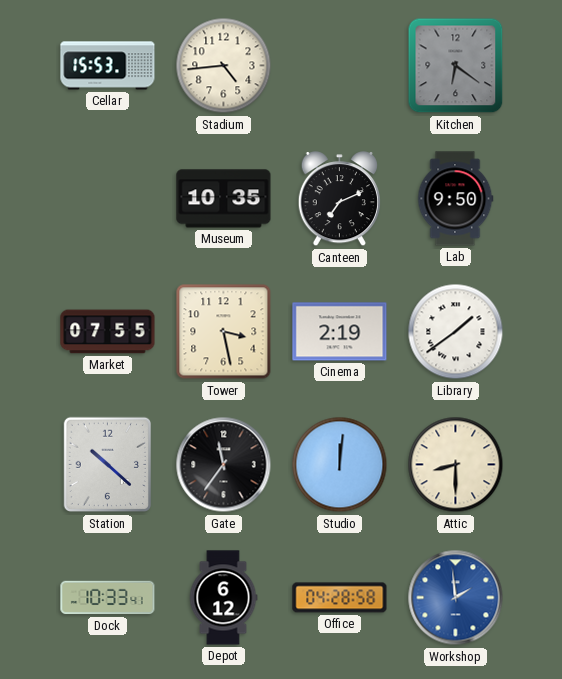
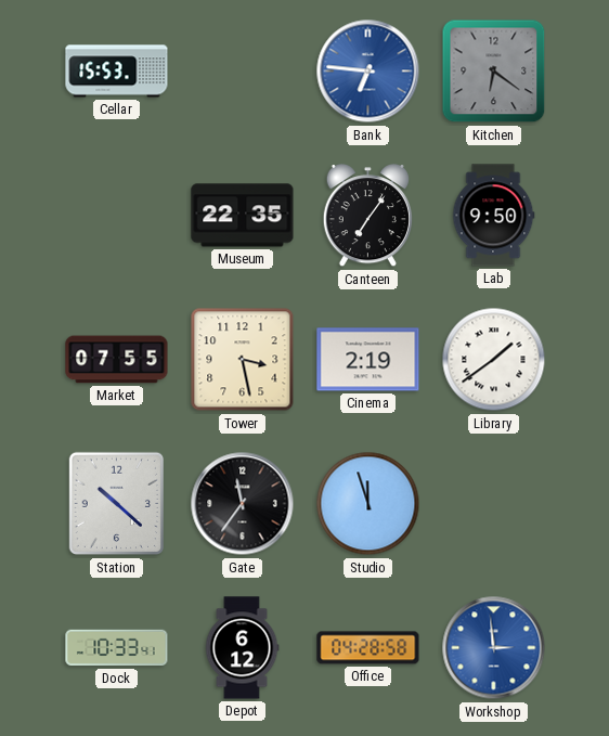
Stadium: 4:44 -> none (224, 66)
Bank: none -> 6:46 (368, 72)
Museum: 10:35 -> 22:35 (243, 216)
Canteen: 7:11 -> 7:06 (367, 216)
Studio: 12:01 -> 11:57 (368, 504)
Attic: 8:30 -> none (456, 465)
Workshop: 1:59 -> 2:59 (494, 648)
